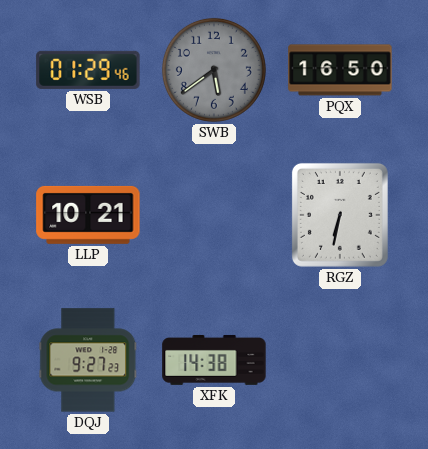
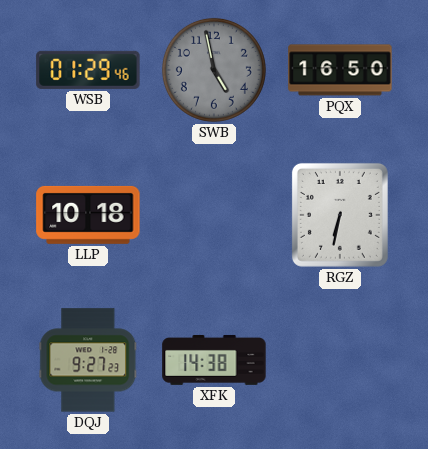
SWB: 5:39 -> 4:58 (214, 70)
LLP: 10:21 -> 10:18 (88, 215)
